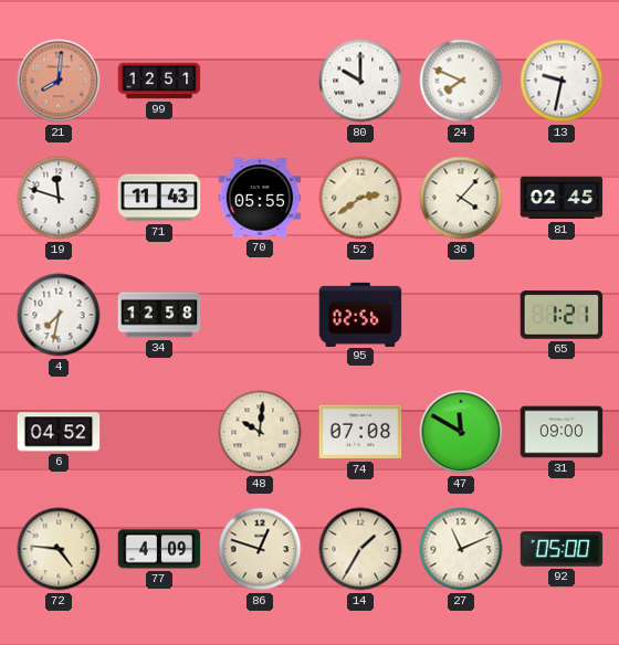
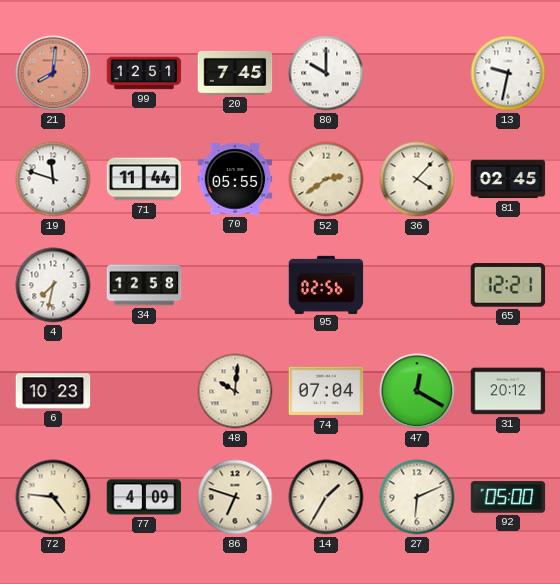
20: none -> 7:45 (235, 73)
24: 7:49 -> none (461, 81)
71: 11:43 -> 11:44 (144, 179)
65: 1:21 -> 12:21 (508, 285)
6: 04:52 -> 10:23 (53, 391)
74: 07:08 -> 07:04 (326, 391)
47: 11:50 -> 12:20 (417, 391)
31: 09:00 -> 20:12 (508, 391)
86: 12:48 -> 6:48 (235, 497)
27: 11:11 -> 6:11 (417, 497)
